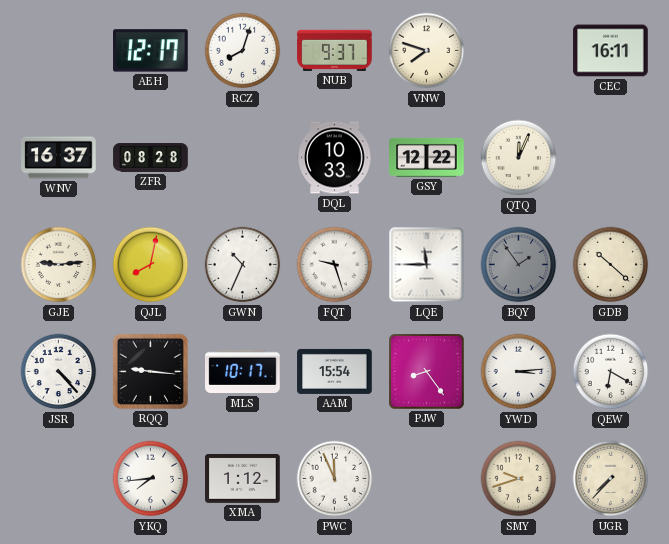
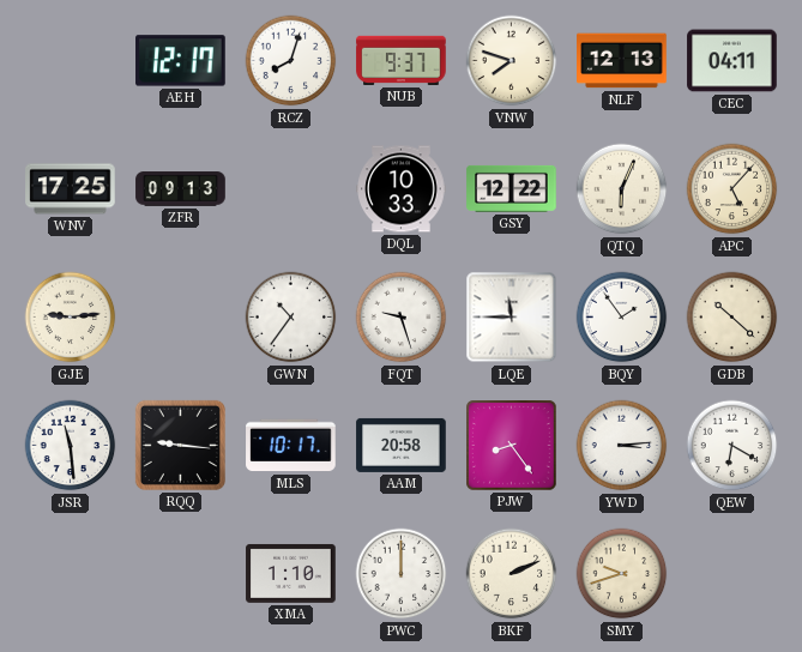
NLF: none -> 12:13 (622, 61)
CEC: 16:11 -> 04:11 (732, 61)
WNV: 16:37 -> 17:25 (71, 189)
ZFR: 08:28 -> 09:13 (181, 189)
QTQ: 12:04 -> 6:04 (622, 189)
APC: none -> 5:07 (732, 189)
QJL: 8:02 -> none (151, 265)
GWN: 10:34 -> 10:36 (291, 318)
BQY dial: grey -> white (622, 318)
JSR: 4:23 -> 11:29 (71, 446)
AAM: 15:54 -> 20:58 (402, 445)
YKQ: 7:44 -> none (151, 479)
XMA: 1:12 -> 1:10 (291, 573)
PWC: 11:56 -> 12:00 (402, 574)
BKF: none -> 2:11 (512, 574)
UGR: 7:37 -> none (611, 479)
